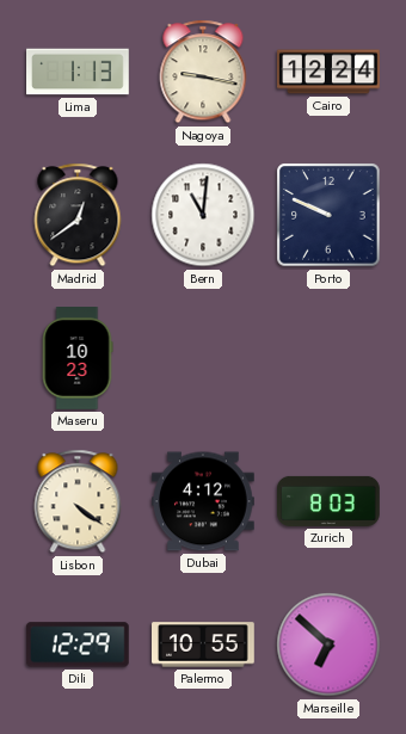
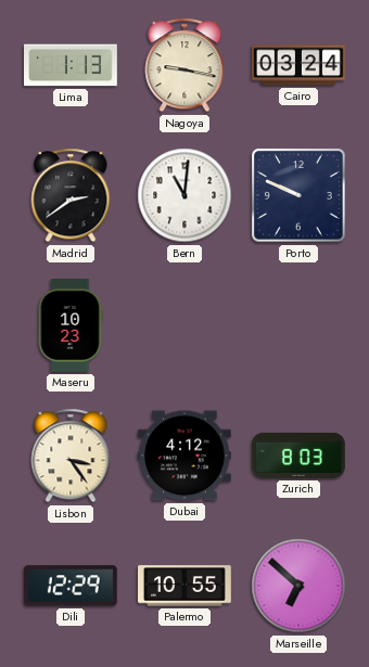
Cairo: 12:24 -> 03:24 (298, 65)
Madrid: 12:39 -> 2:39 (71, 195)
Lisbon: 4:21 -> 3:24 (71, 456)
